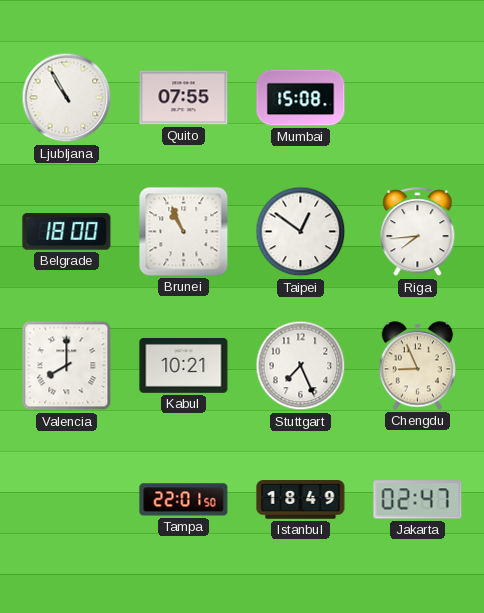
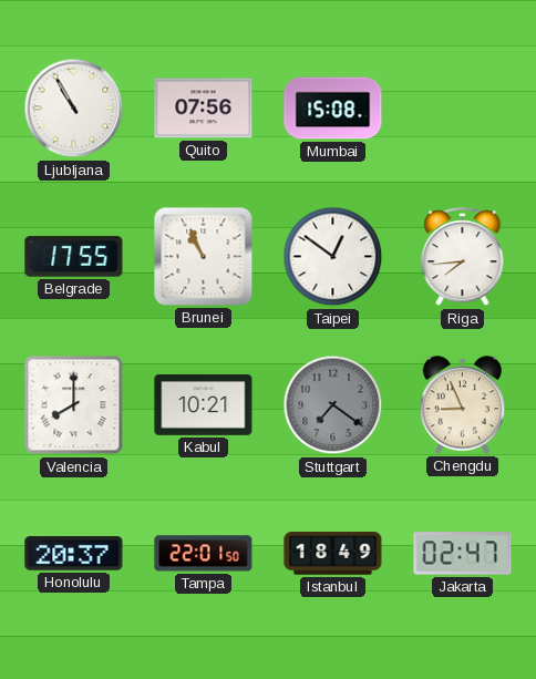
Quito: 07:55 -> 07:56 (204, 109)
Belgrade: 18:00 -> 17:55 (74, 257)
Stuttgart: 7:26 -> 7:21 (333, 405)
Stuttgart dial: white -> grey (333, 405)
Honolulu: none -> 20:37 (74, 554)
